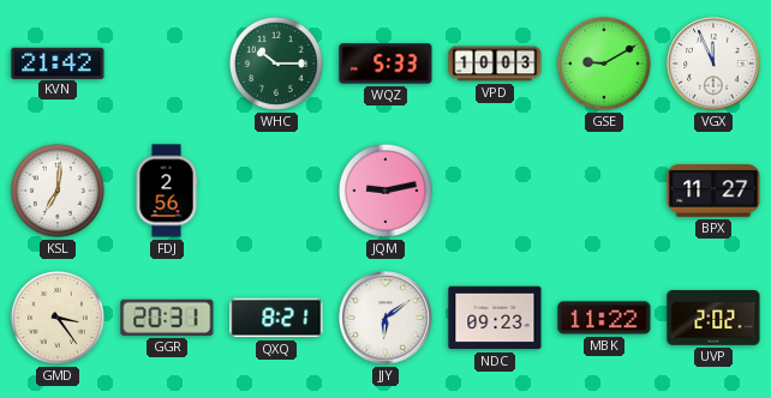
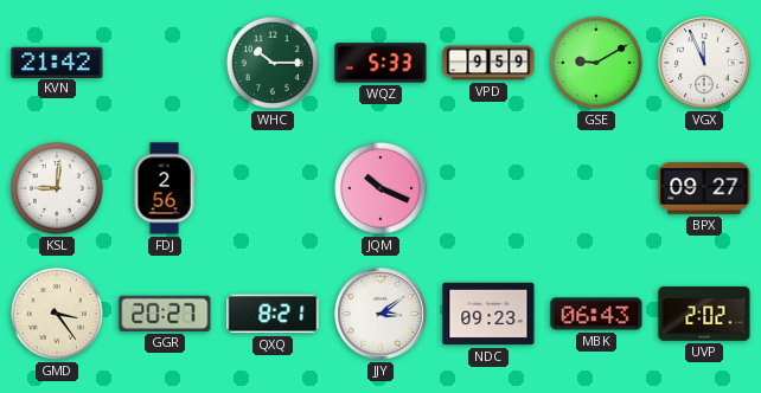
VPD: 10:03 -> 9:59 (488, 63)
KSL: 7:01 -> 9:01 (57, 188)
JQM: 9:13 -> 10:19 (380, 188)
BPX: 11:27 -> 09:27 (704, 188)
GGR: 20:31 -> 20:27 (165, 314)
JJY: 6:09 -> 3:09 (380, 314)
MBK: 11:22 -> 06:43 (596, 314)
